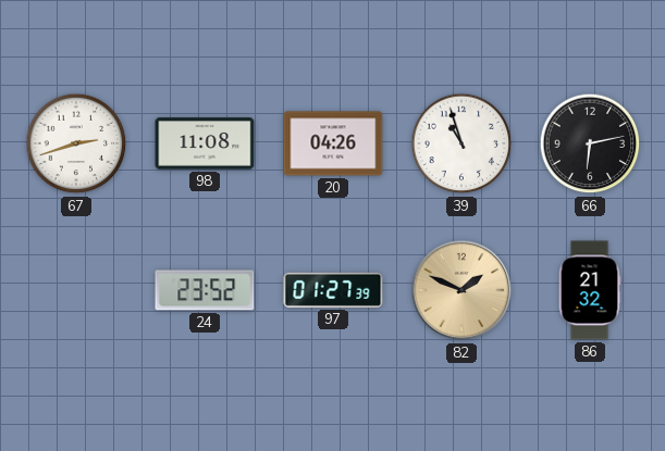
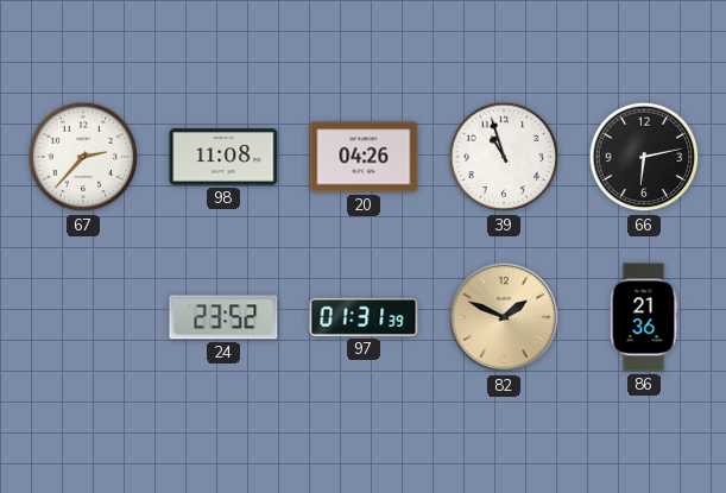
67: 2:42 -> 2:37 (83, 157)
97: 01:27 -> 01:31 (364, 317)
86: 21:32 -> 21:36 (644, 317)
